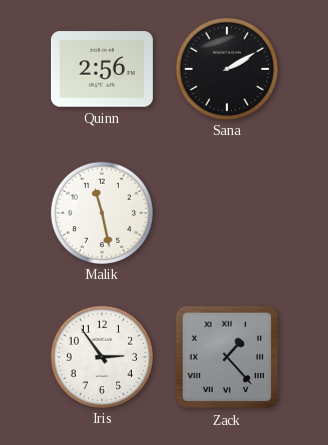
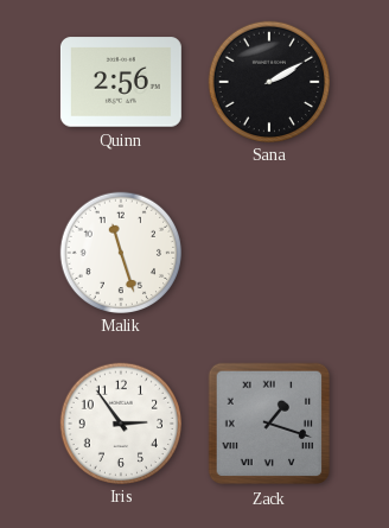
Malik: 11:28 -> 11:27 (120, 252)
Zack: 1:23 -> 1:18 (269, 424)
